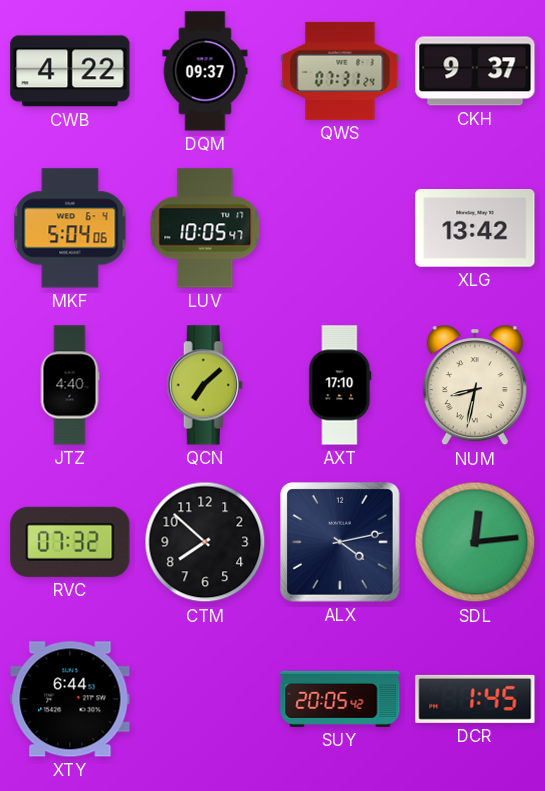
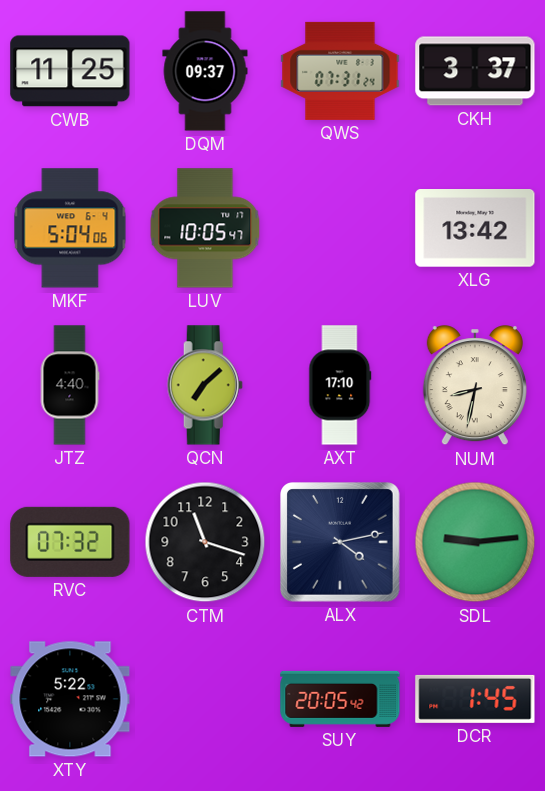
CWB: 4:22 -> 11:25 (70, 71)
CKH: 9:37 -> 3:37 (475, 71)
CTM: 7:52 -> 11:18 (205, 542)
SDL: 12:14 -> 9:14 (475, 542)
XTY: 6:44 -> 5:22 (70, 699)
